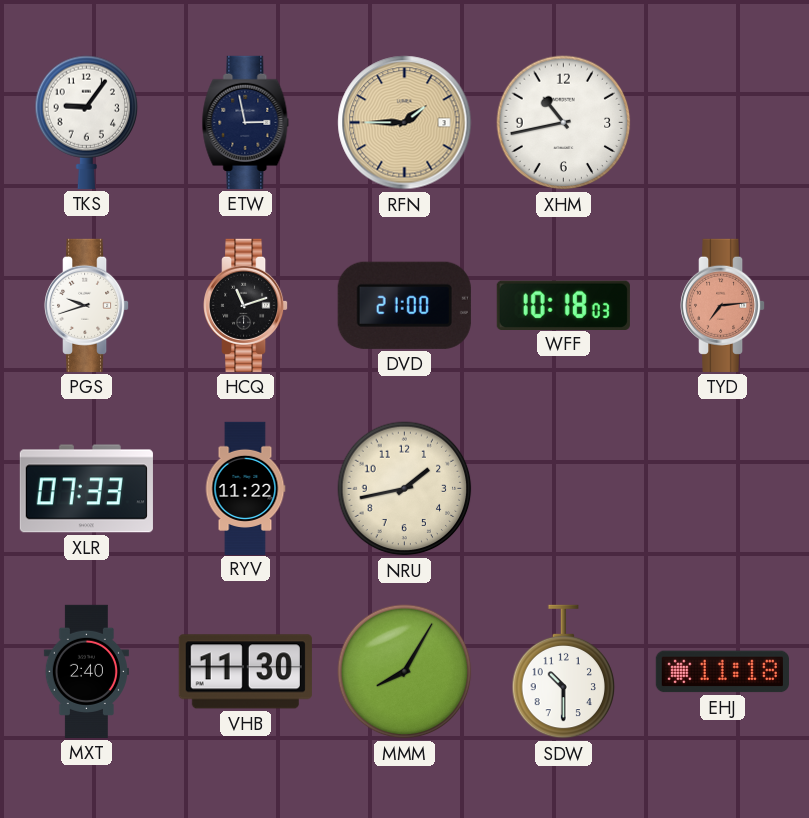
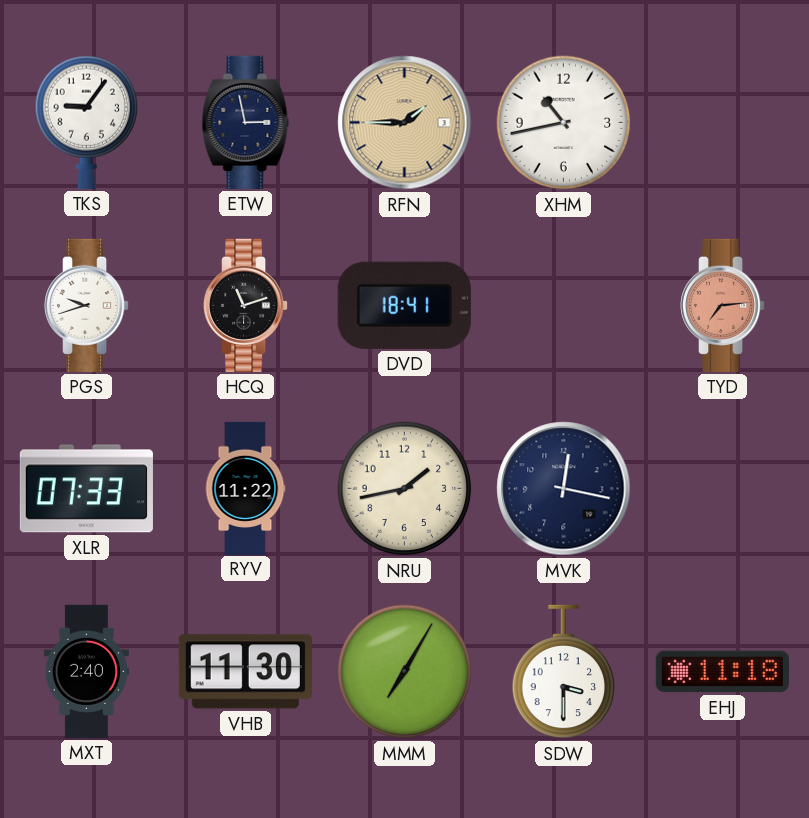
DVD: 21:00 -> 18:41 (404, 305)
WFF: 10:18 -> none (563, 305)
MVK: none -> 12:17 (564, 489)
MMM: 8:05 -> 7:05 (405, 672)
SDW: 10:30 -> 3:30 (564, 672)
